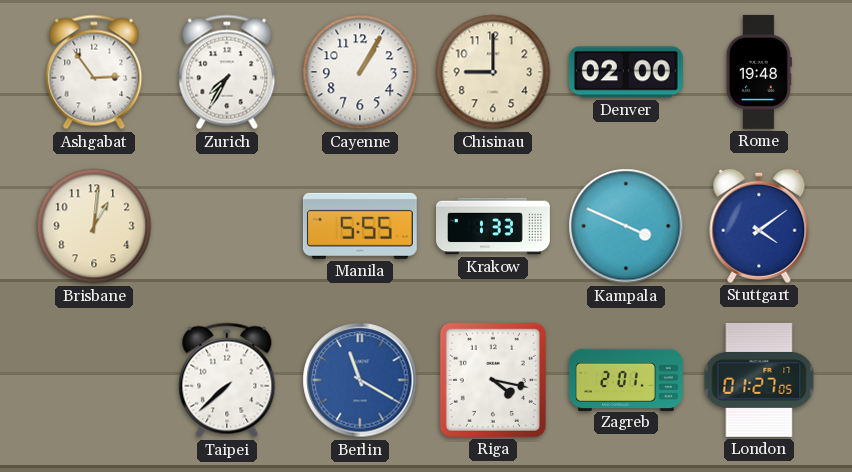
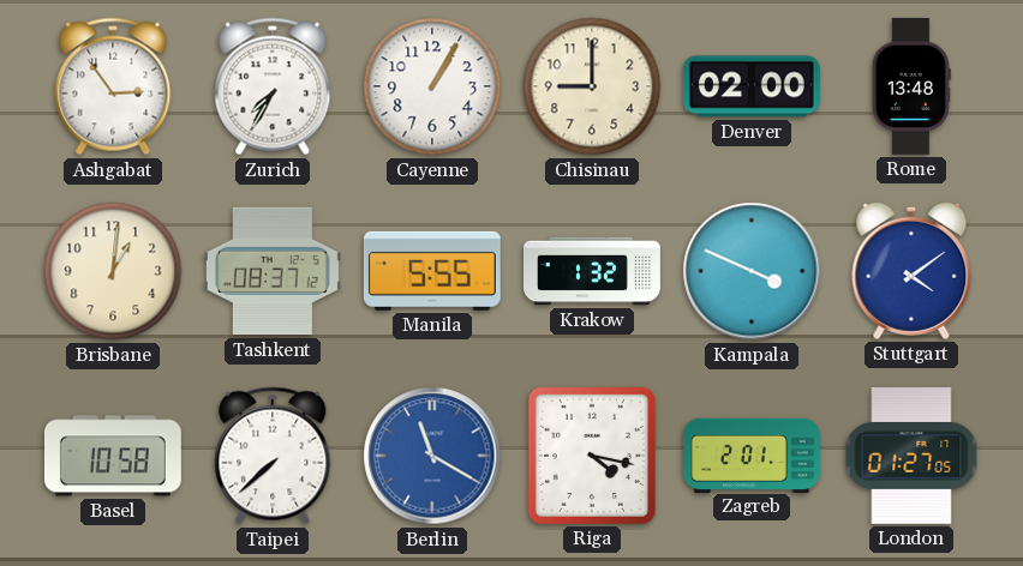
Rome: 19:48 -> 13:48 (911, 86)
Tashkent: none -> 08:37 (273, 271)
Krakow: 1:33 -> 1:32 (593, 271)
Basel: none -> 10:58 (113, 456)
